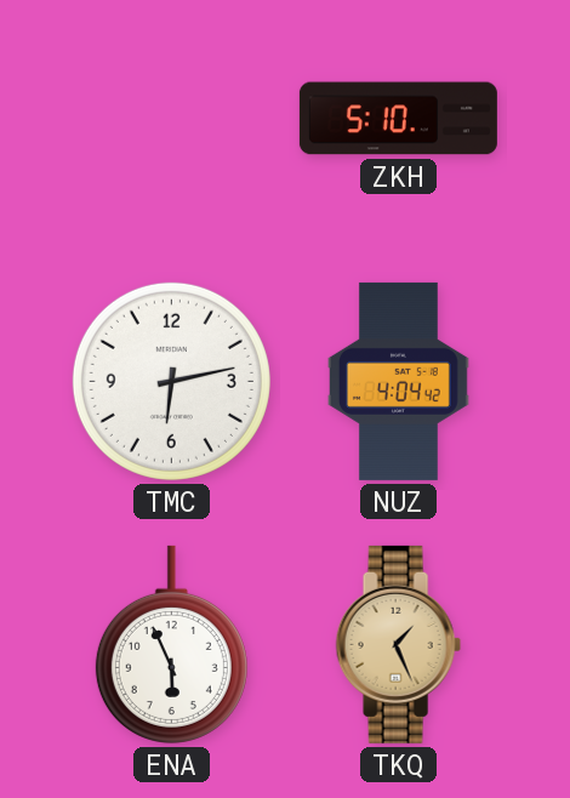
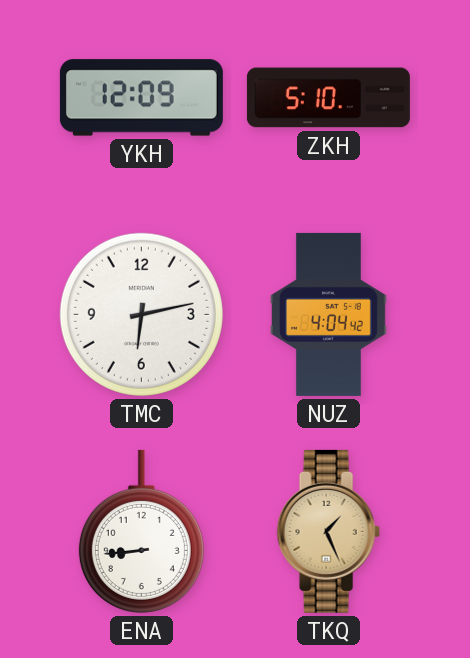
YKH: none -> 12:09 (141, 98)
ENA: 5:56 -> 8:44 (141, 531)
